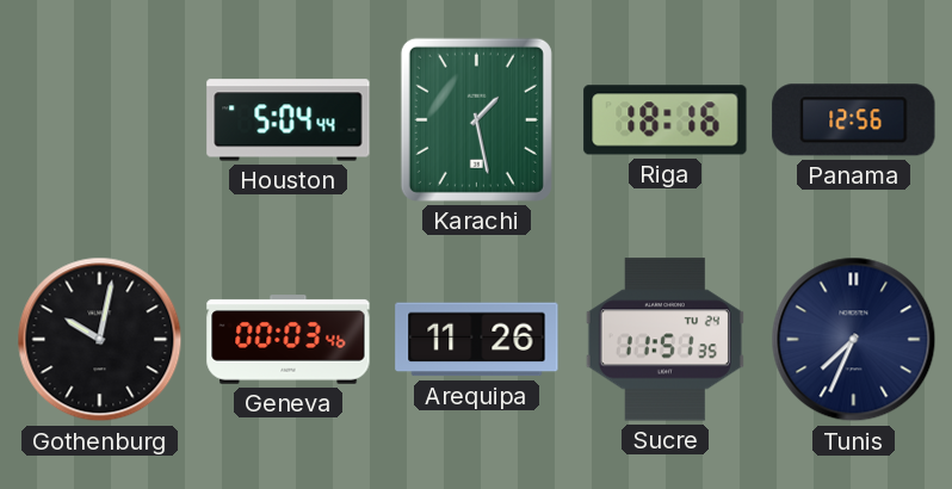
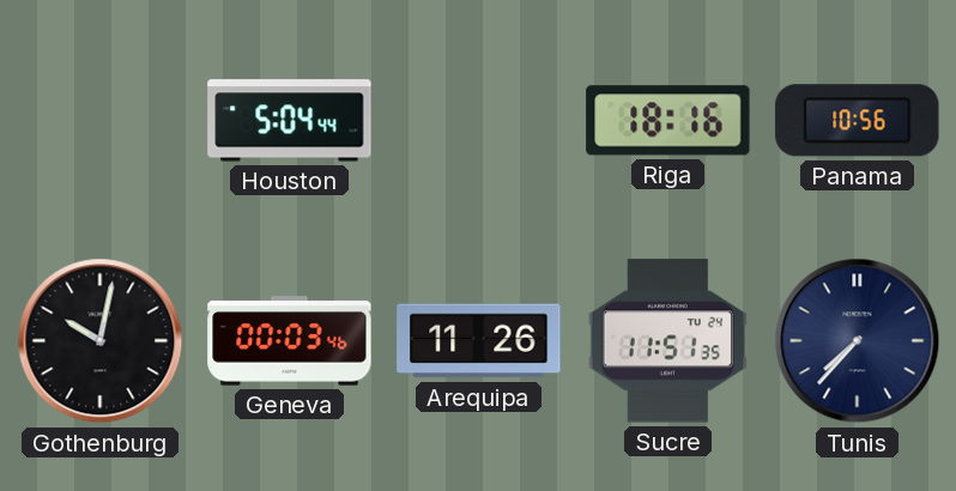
Karachi: 1:28 -> none (476, 119)
Panama: 12:56 -> 10:56 (858, 121)
Tunis: 7:34 -> 7:37 (858, 341)
